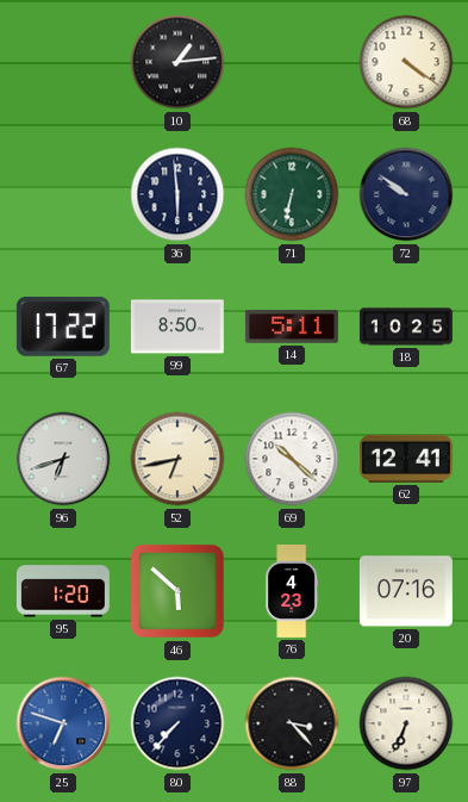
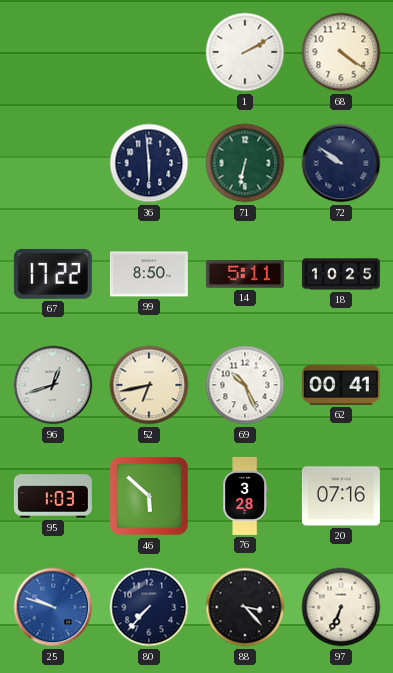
10: 1:14 -> none (177, 62)
1: none -> 2:10 (245, 52)
96: 6:42 -> 12:42 (53, 385)
69: 10:22 -> 10:26 (245, 385)
62: 12:41 -> 00:41 (341, 385)
95: 1:20 -> 1:03 (53, 496)
76: 4:23 -> 3:28 (245, 496)
25: 6:48 -> 9:48 (53, 607)
